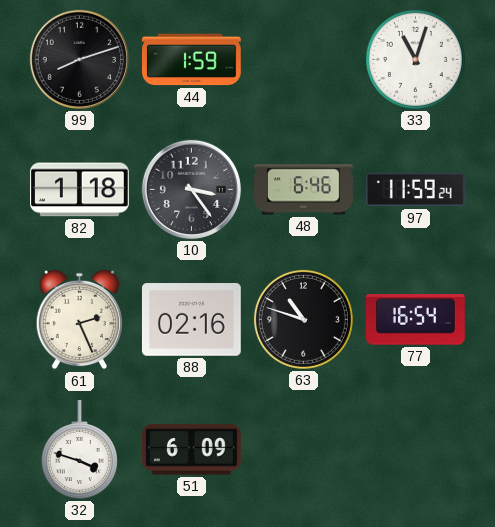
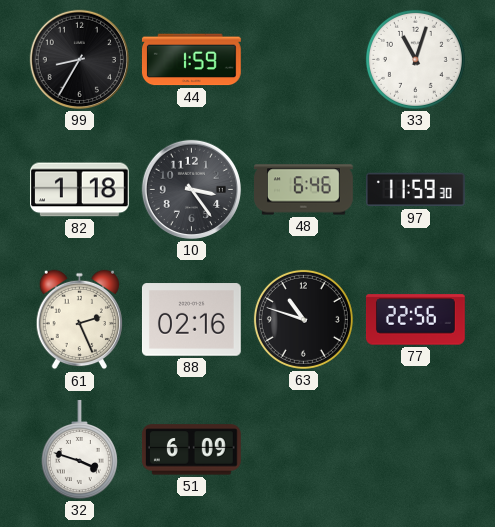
99: 8:12 -> 8:35 (79, 59)
97: 11:59:24 -> 11:59:30 (416, 190)
77: 16:54 -> 22:56 (415, 320)
